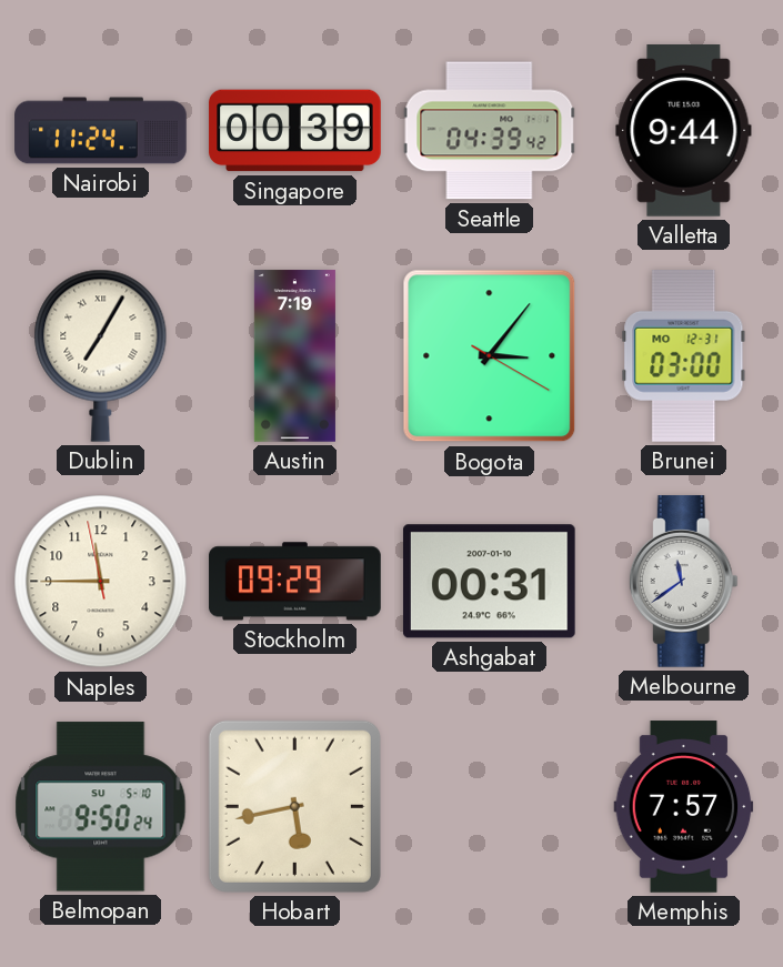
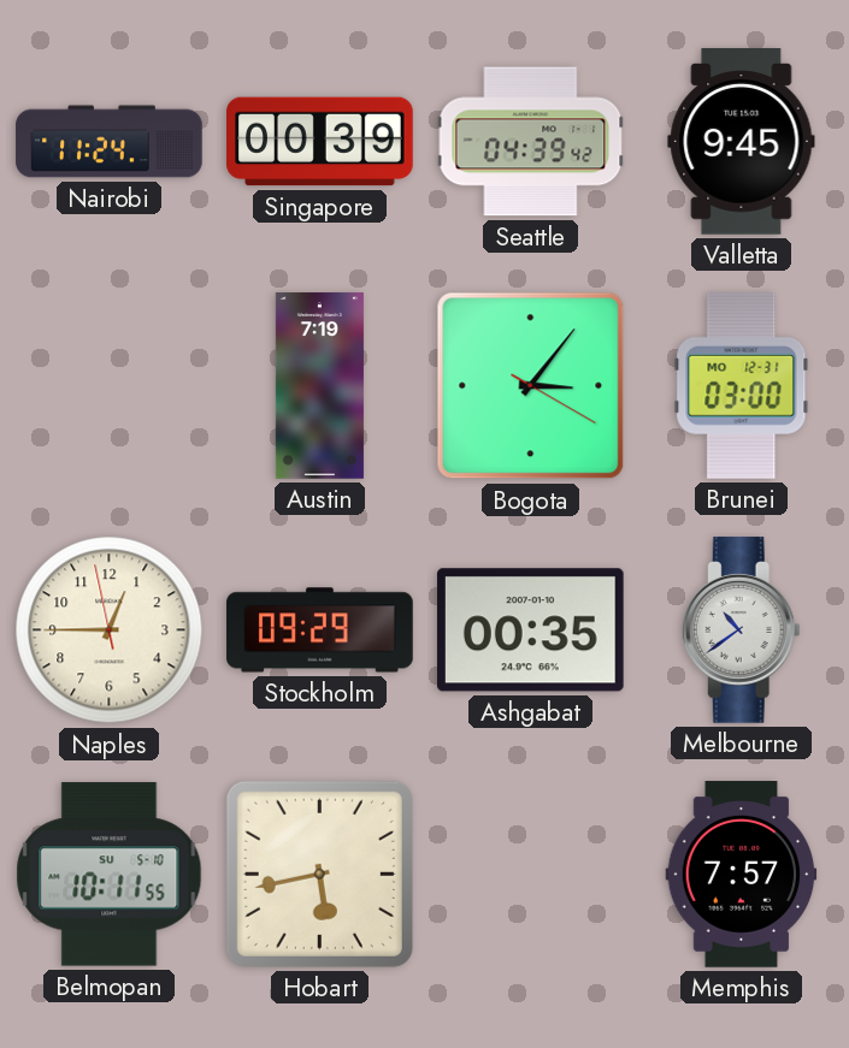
Valletta: 9:44 -> 9:45 (742, 142)
Dublin: 7:05 -> none (101, 355)
Naples: 11:44 -> 12:44 (110, 630)
Ashgabat: 00:31 -> 00:35 (530, 630)
Melbourne: 11:39 -> 10:39 (741, 630)
Belmopan: 9:50 -> 10:11 (110, 875)
